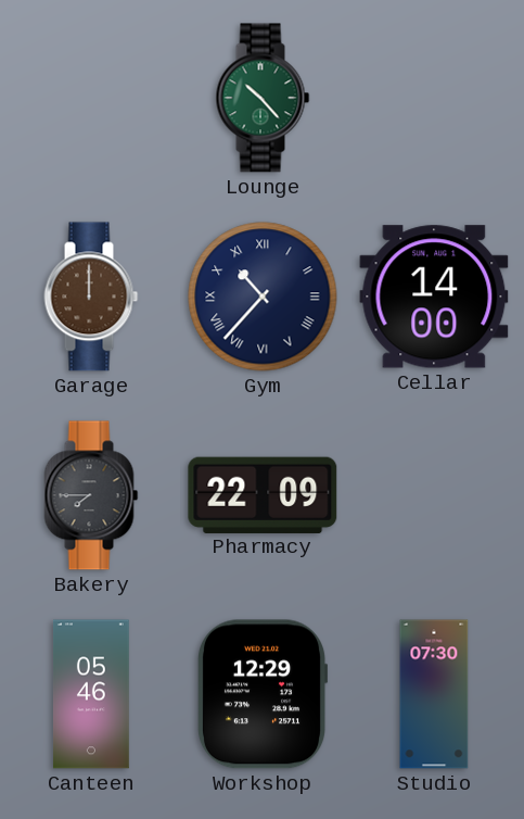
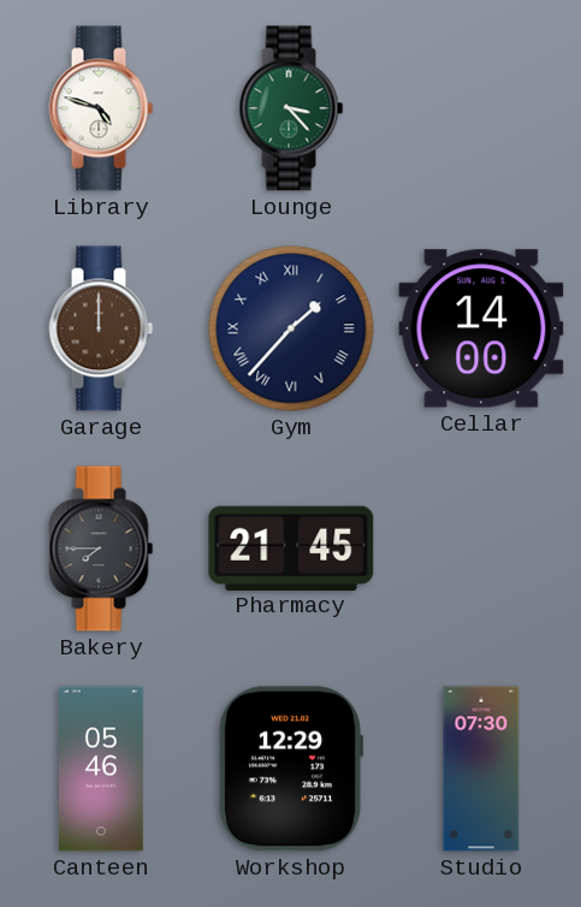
Library: none -> 4:48 (101, 108)
Lounge: 10:23 -> 3:23 (291, 108)
Gym: 10:37 -> 1:37 (291, 328)
Pharmacy: 22:09 -> 21:45 (291, 547)
